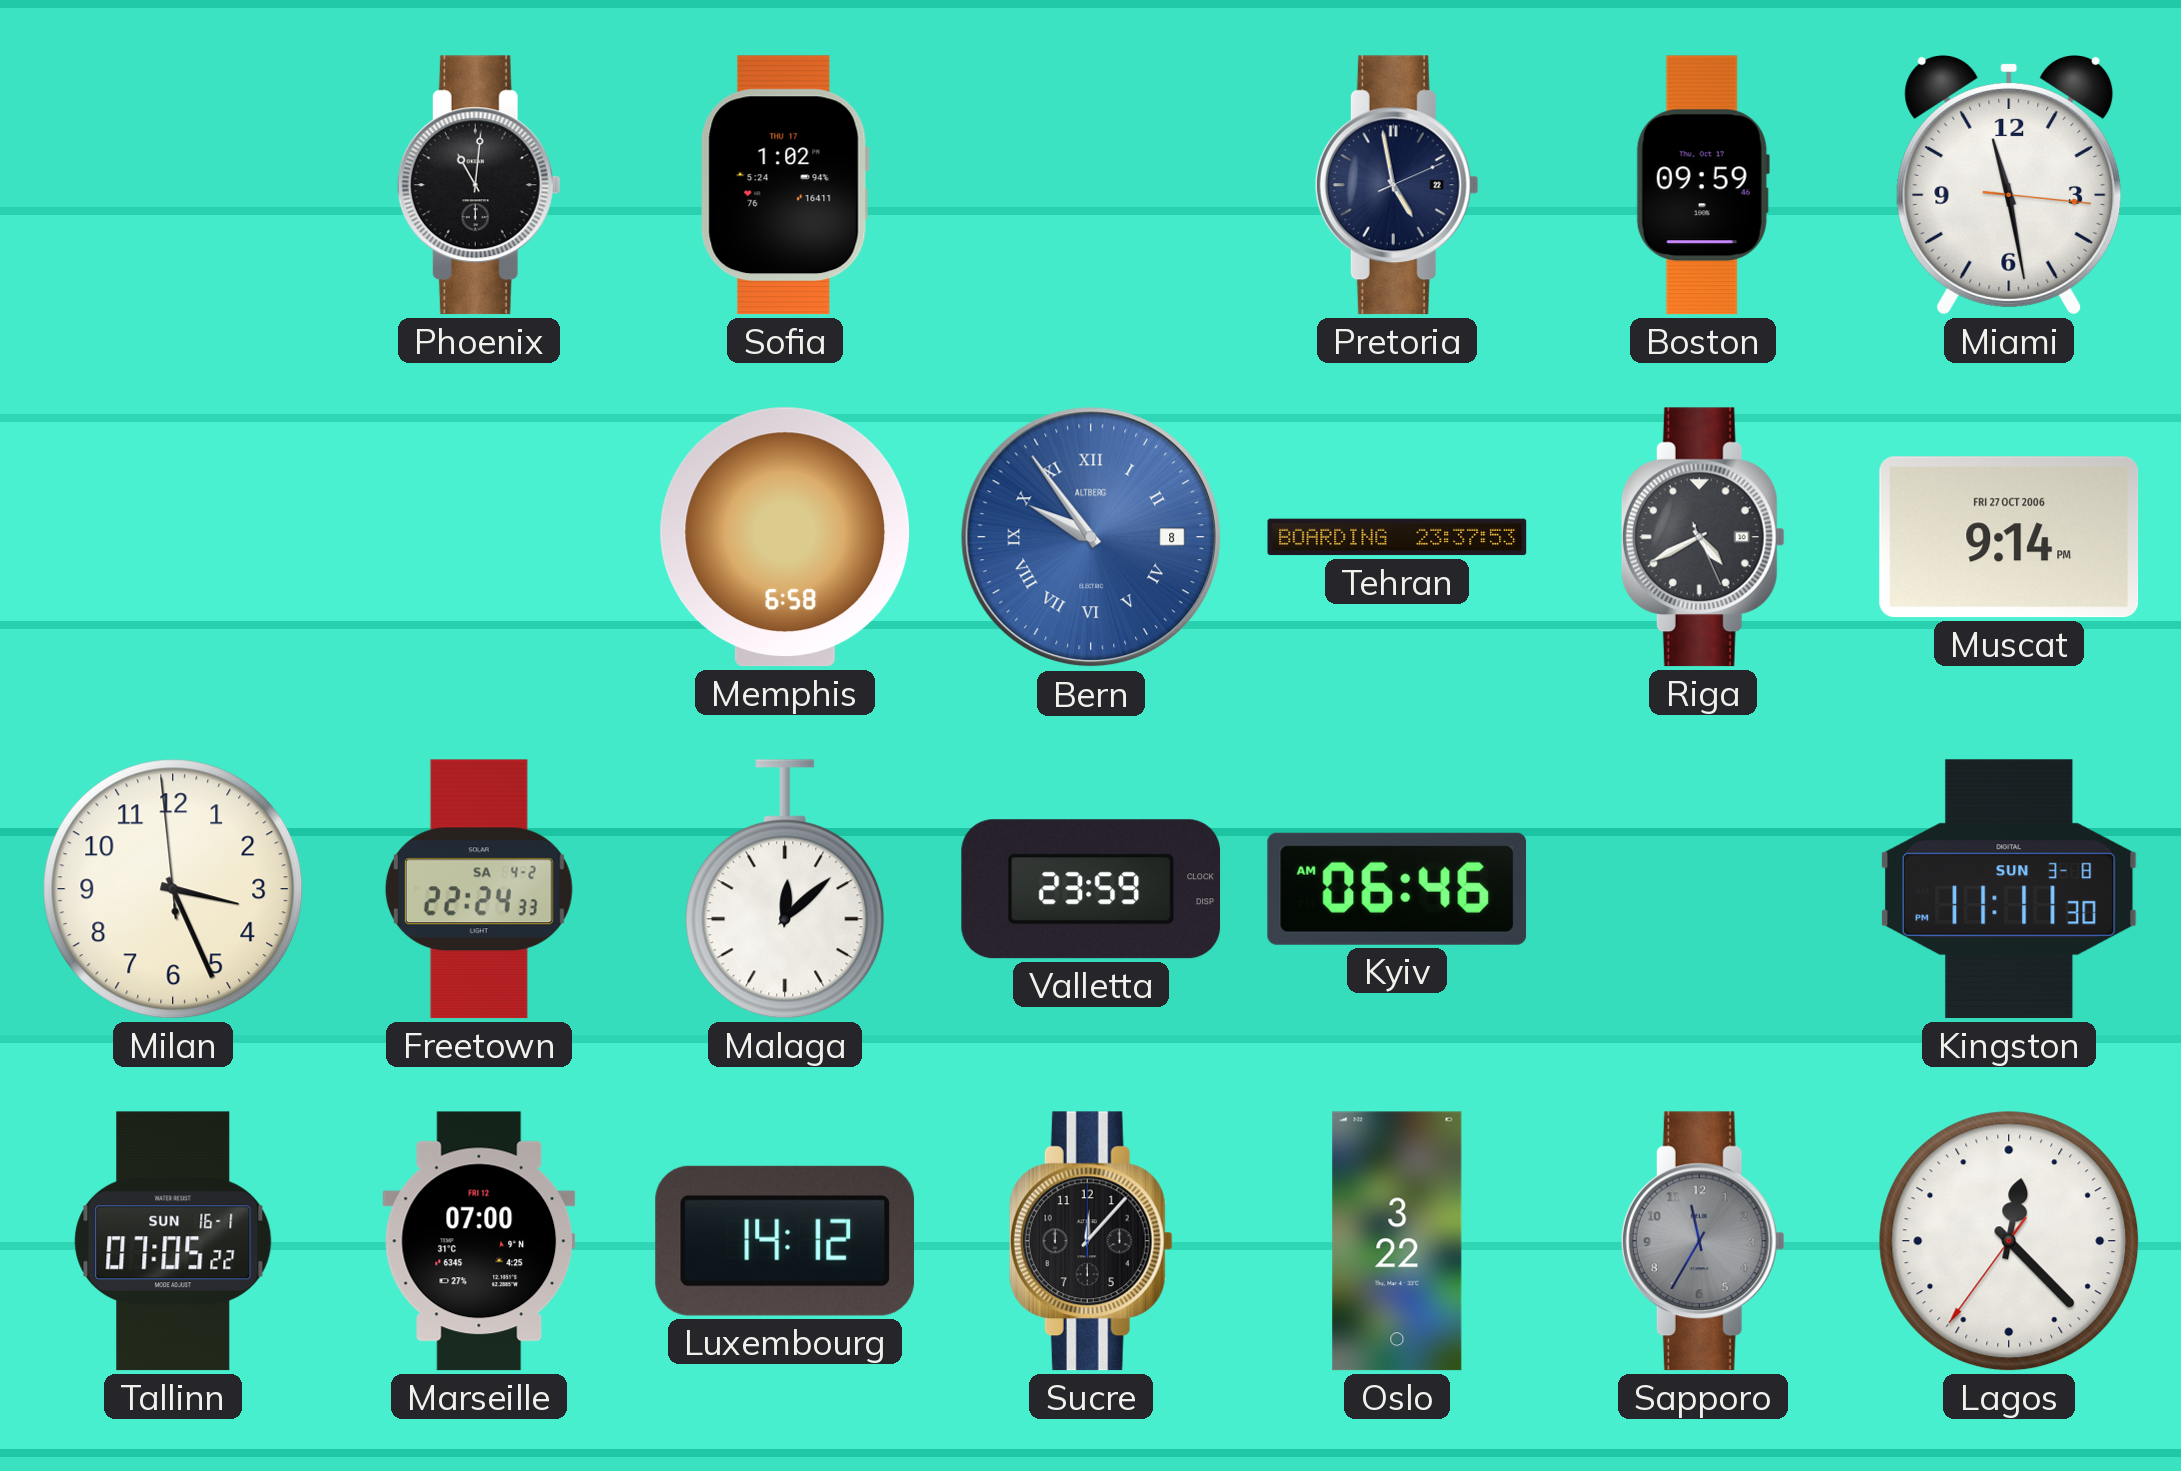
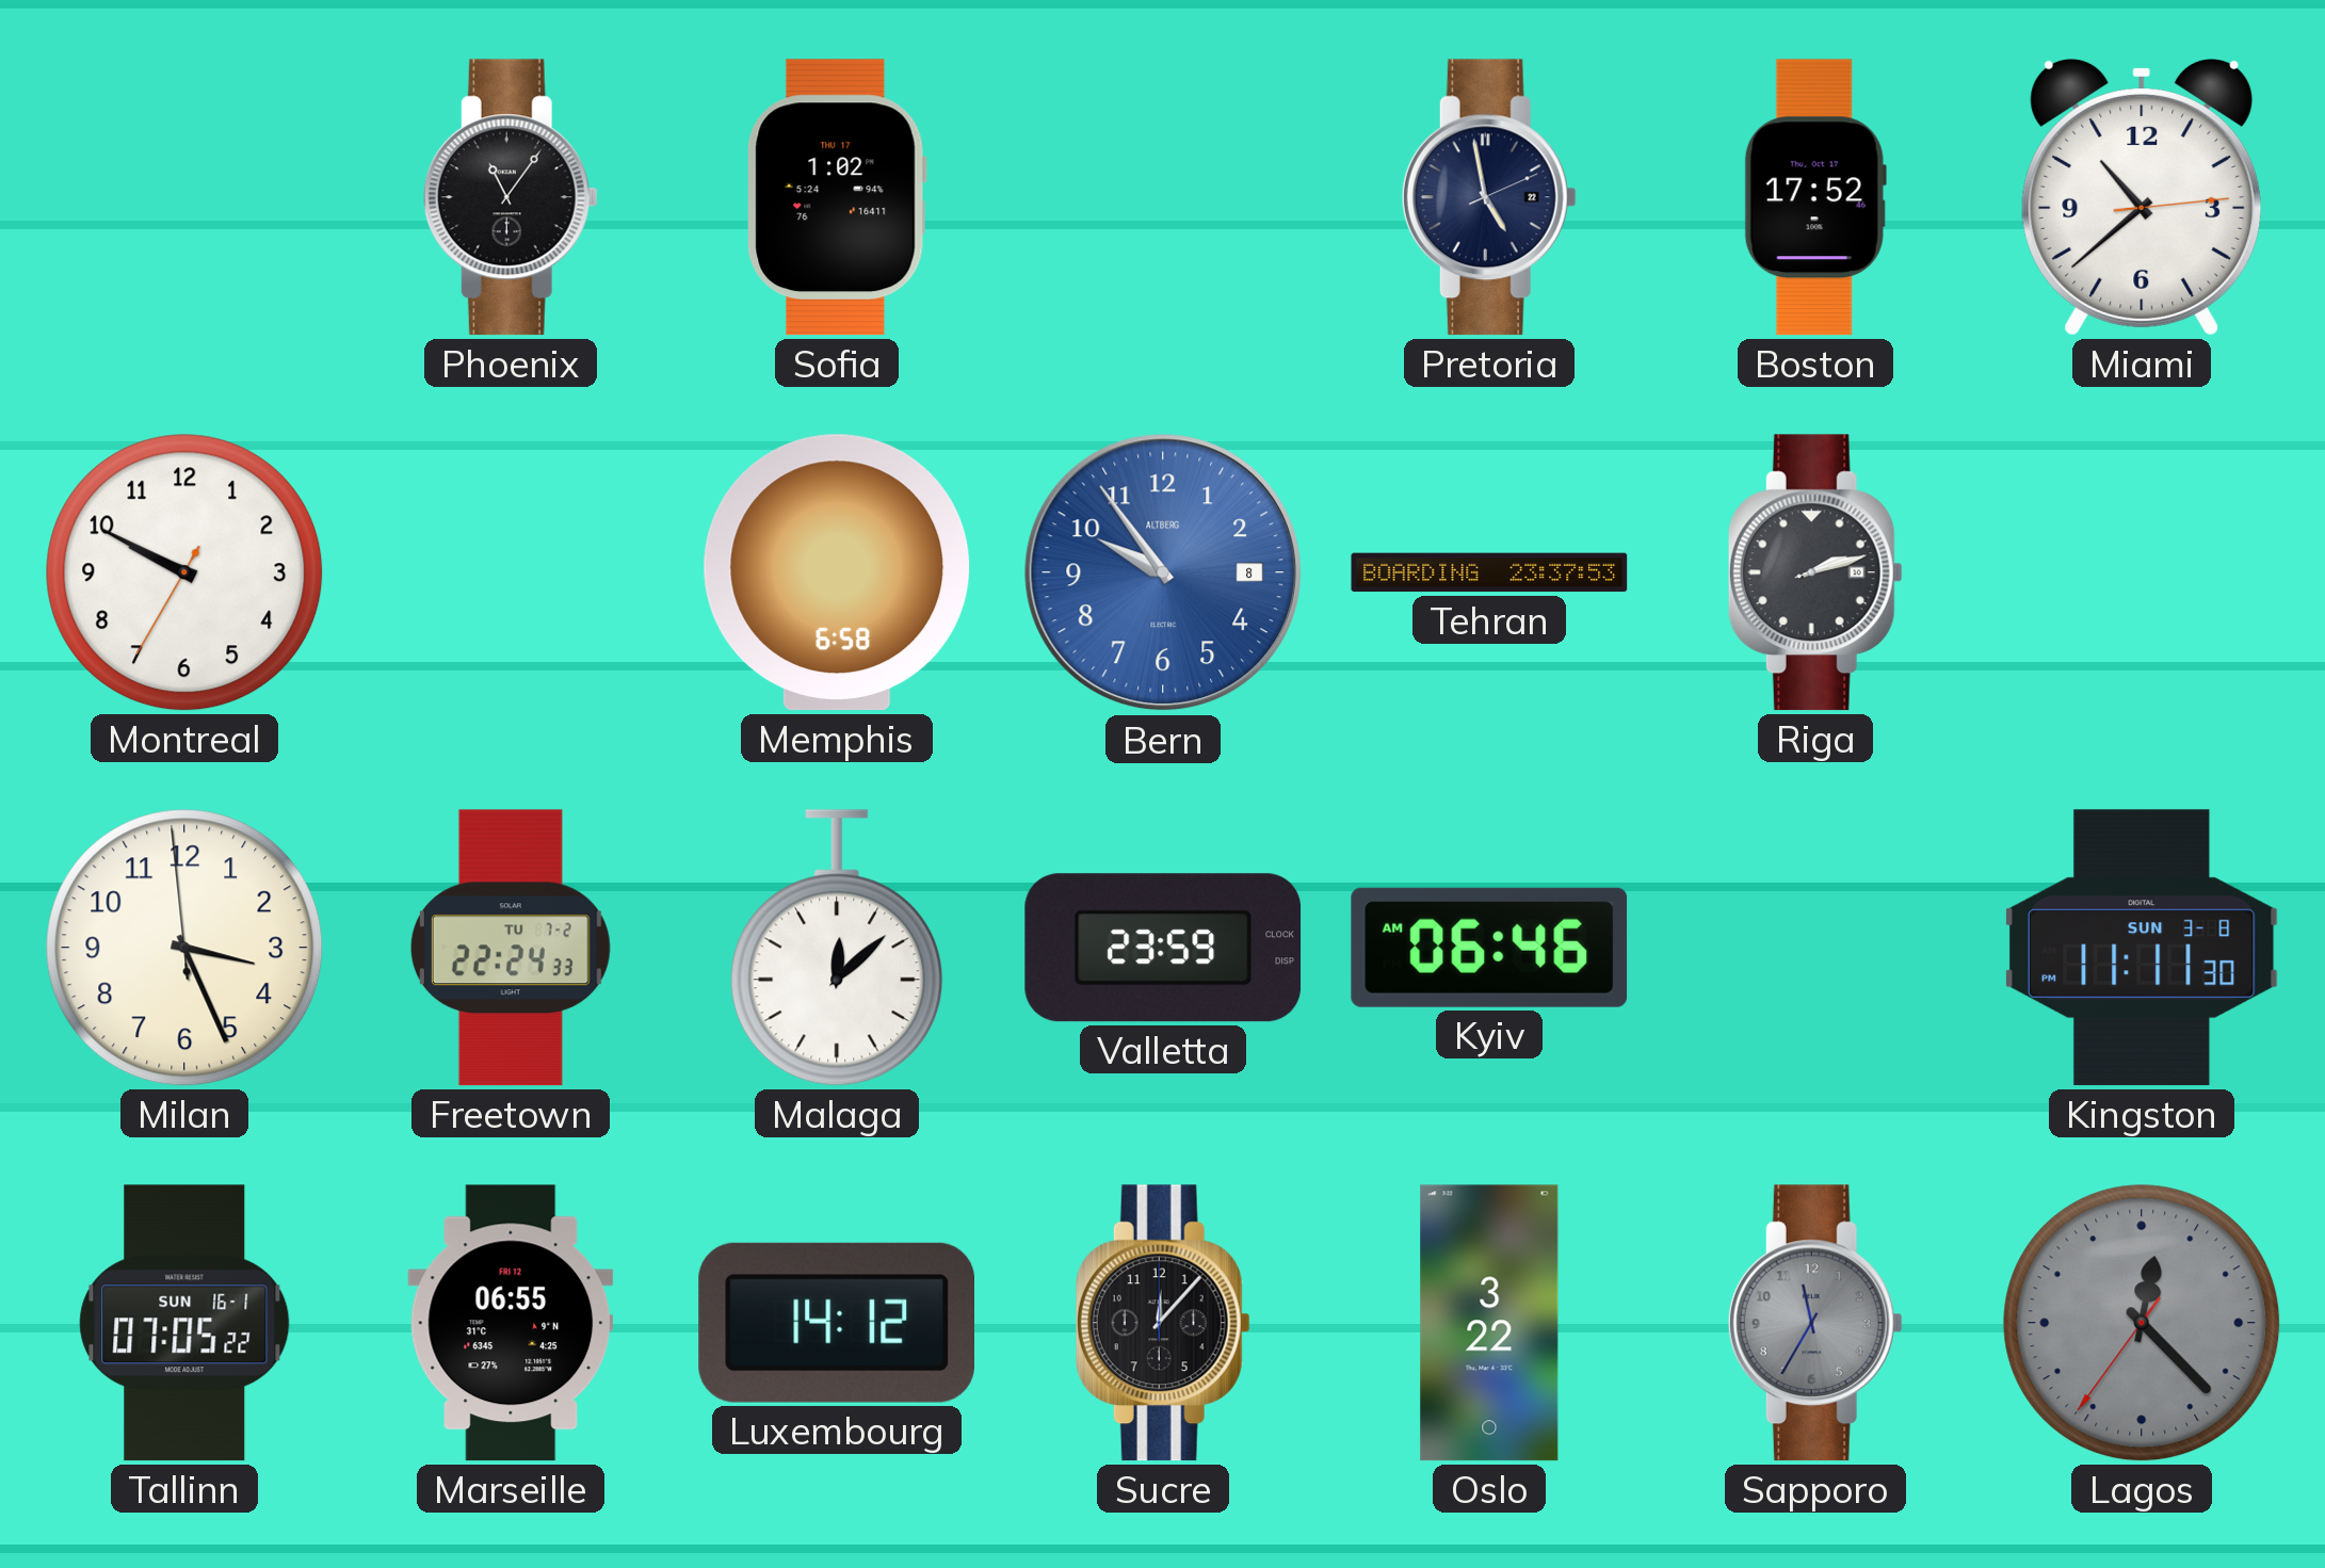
Phoenix: 11:01 -> 11:06 (511, 197)
Boston: 09:59 -> 17:52 (1815, 197)
Miami: 11:28 -> 10:38 (2142, 198)
Montreal: none -> 9:49 (184, 572)
Bern numerals: Roman -> Arabic (1163, 572)
Riga: 4:40 -> 2:12 (1815, 572)
Muscat: 9:14 -> none (2009, 537)
Freetown date: SA 4-2 -> TU 7-2 (511, 948)
Marseille: 07:00 -> 06:55 (511, 1323)
Lagos dial: white -> grey (2142, 1323)
